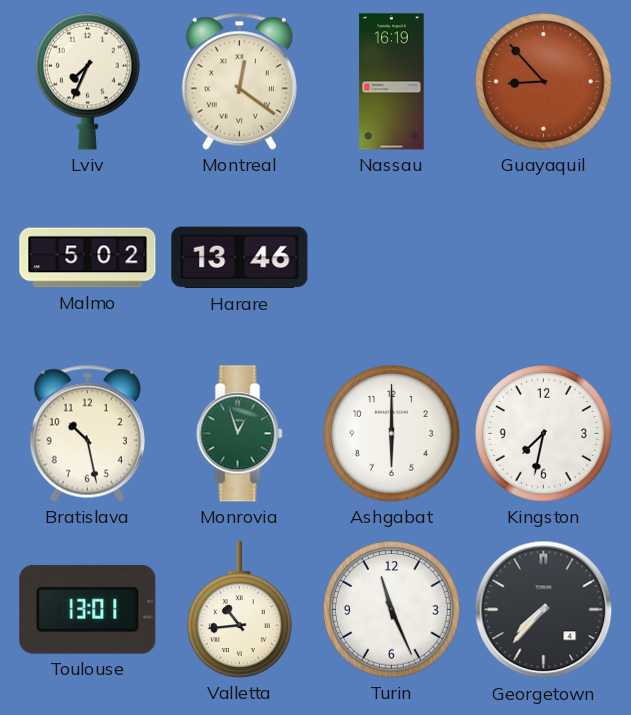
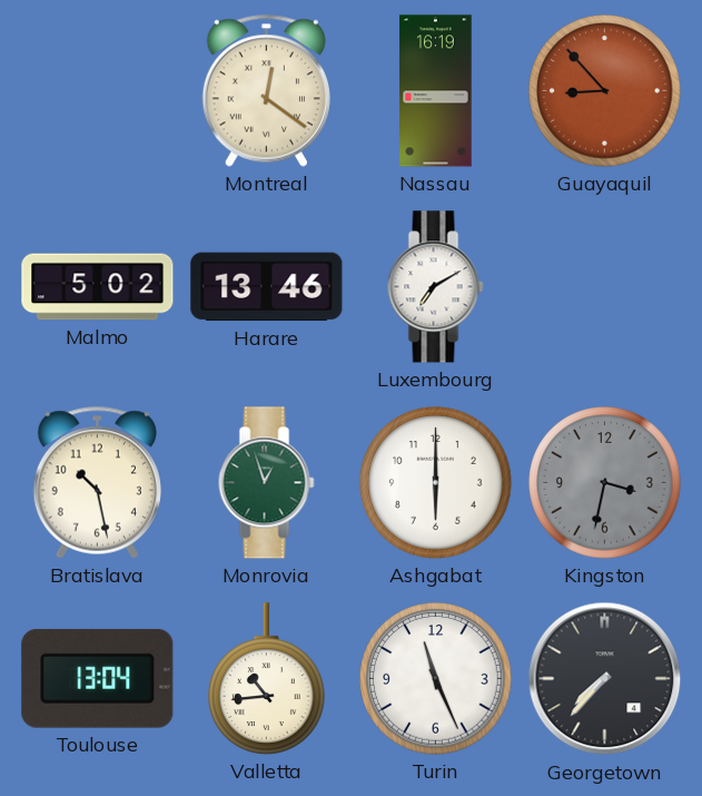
Lviv: 7:34 -> none (88, 81)
Luxembourg: none -> 7:10 (436, 287)
Kingston: 7:32 -> 3:32 (605, 483)
Kingston dial: white -> grey (605, 483)
Toulouse: 13:01 -> 13:04 (98, 678)
